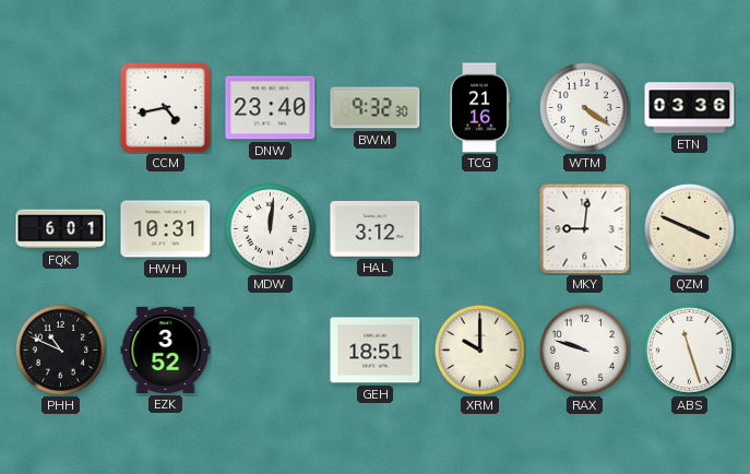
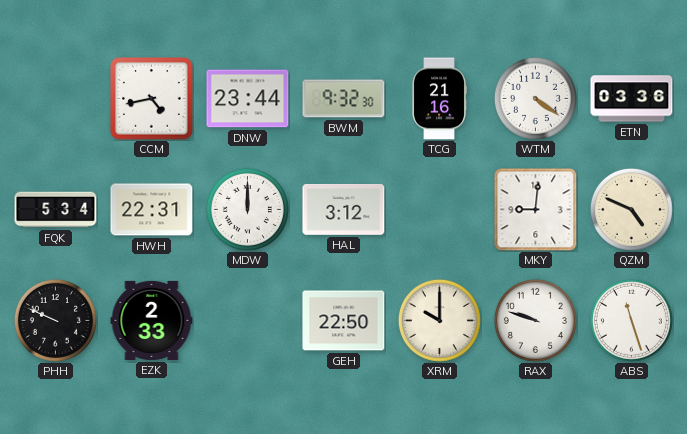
DNW: 23:40 -> 23:44 (248, 99)
FQK: 6:01 -> 5:34 (56, 210)
HWH: 10:31 -> 22:31 (152, 210)
MDW: 12:01 -> 12:00 (247, 209)
QZM: 3:49 -> 4:49 (631, 209)
PHH: 10:49 -> 9:49 (55, 320)
EZK: 3:52 -> 2:33 (152, 320)
GEH: 18:51 -> 22:50 (344, 321)
